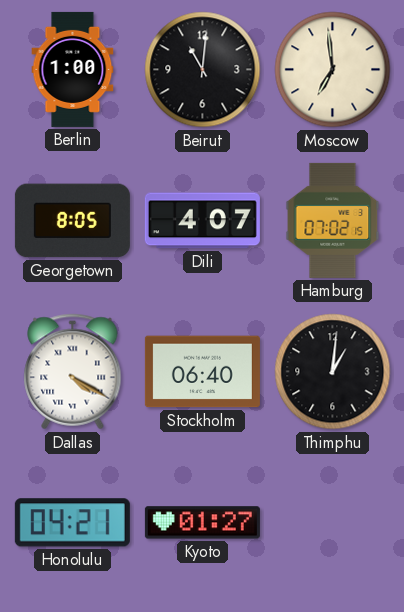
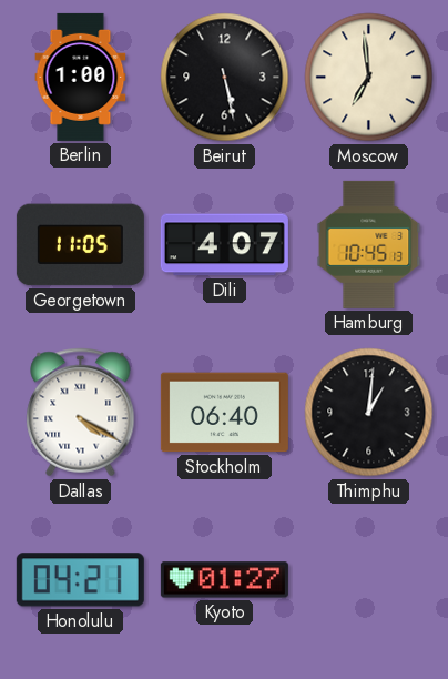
Beirut: 11:01 -> 5:28 (225, 78)
Georgetown: 8:05 -> 11:05 (80, 245)
Hamburg: 07:02 -> 10:45 (369, 244)
